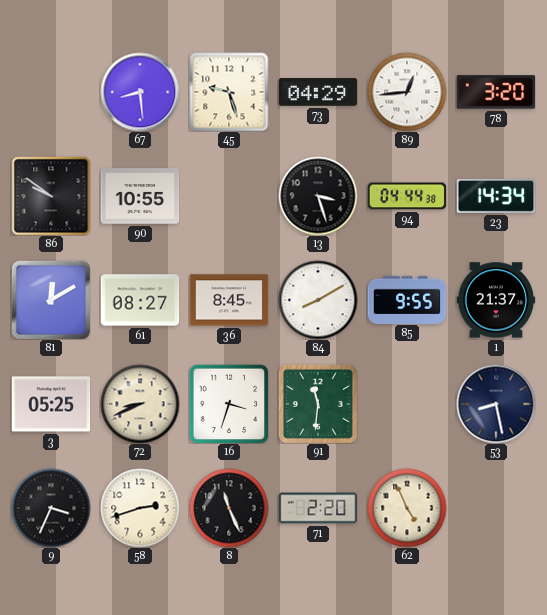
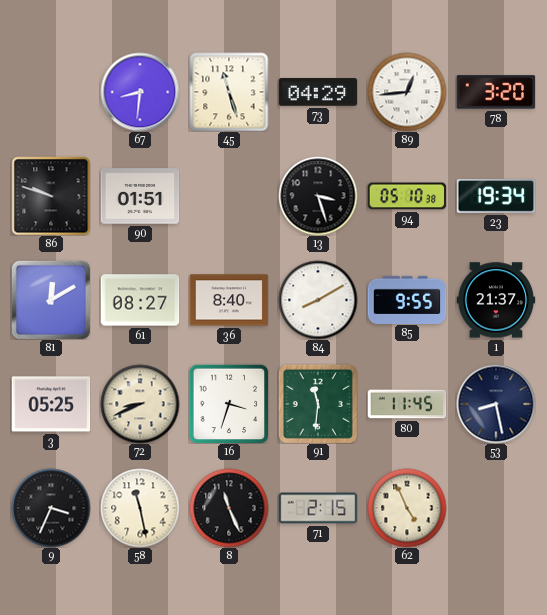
67: 8:29 -> 8:31 (140, 92)
45: 9:27 -> 11:27 (229, 92)
86: 9:51 -> 9:48 (51, 196)
90: 10:55 -> 01:51 (140, 196)
94: 04:44 -> 05:10 (407, 196)
23: 14:34 -> 19:34 (496, 196)
36: 8:45 -> 8:40 (229, 300)
80: none -> 11:45 (407, 404)
58: 2:42 -> 11:28 (140, 508)
71: 2:20 -> 2:15 (318, 508)
